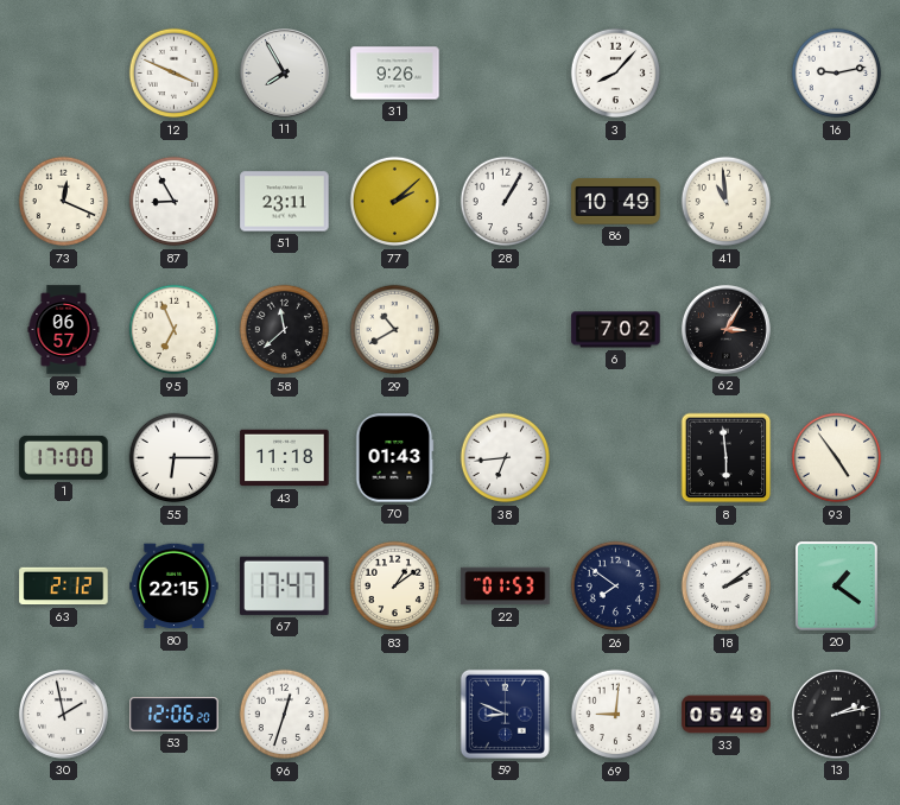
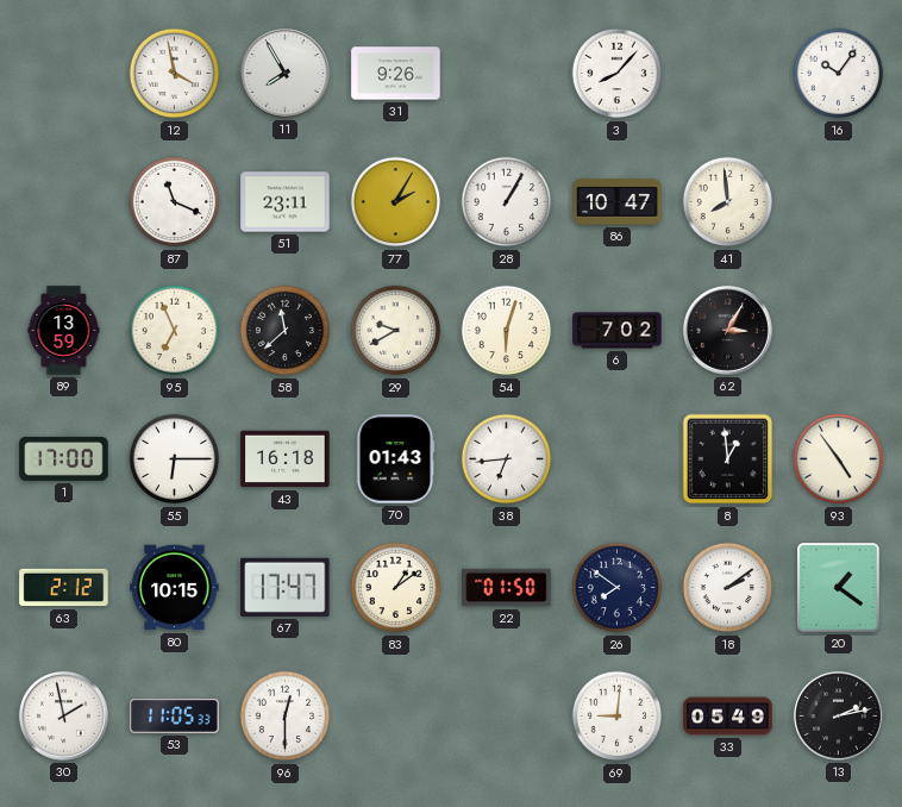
12: 3:49 -> 3:58 (175, 74)
16: 9:13 -> 10:06 (839, 74)
73: 12:19 -> none (64, 202)
87: 8:55 -> 11:19 (175, 202)
77: 2:08 -> 2:05 (396, 202)
86: 10:49 -> 10:47 (618, 202)
41: 10:59 -> 7:59 (728, 202)
89: 06:57 -> 13:59 (64, 331)
29: 10:40 -> 9:40 (396, 331)
54: none -> 6:03 (507, 331)
43: 11:18 -> 16:18 (286, 459)
8: 5:59 -> 12:59 (728, 459)
80: 22:15 -> 10:15 (175, 588)
22: 01:53 -> 01:50 (507, 588)
53: 12:06 -> 11:05 (175, 717)
96: 12:33 -> 12:30 (286, 717)
59: 8:49 -> none (505, 714)
